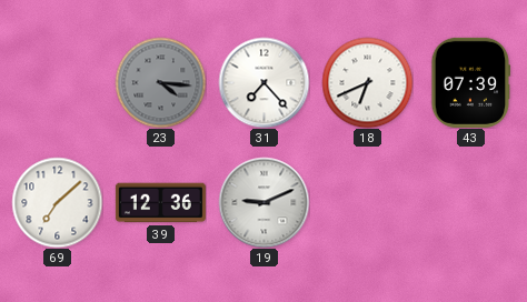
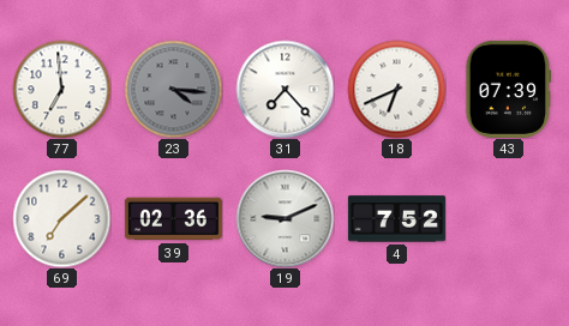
77: none -> 6:59 (61, 89)
39: 12:36 -> 02:36 (173, 219)
4: none -> 7:52 (396, 219)
